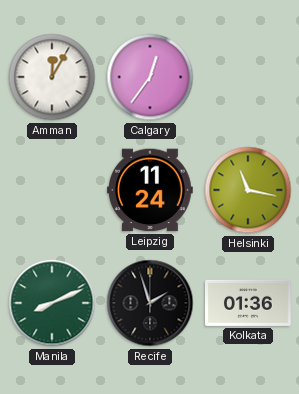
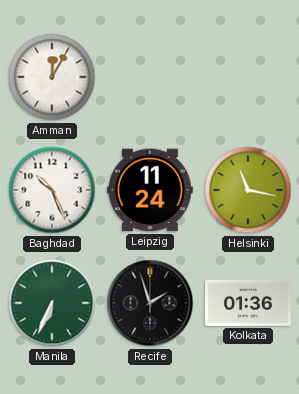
Calgary: 12:36 -> none (150, 77)
Baghdad: none -> 10:26 (52, 190)
Manila: 8:11 -> 6:34 (52, 303)
